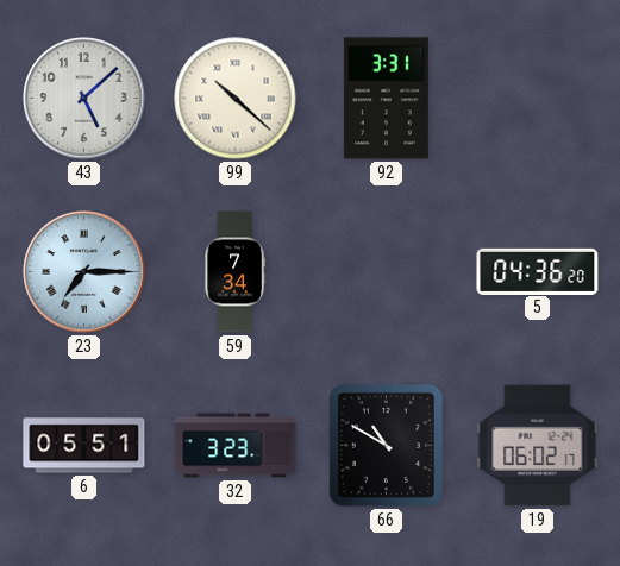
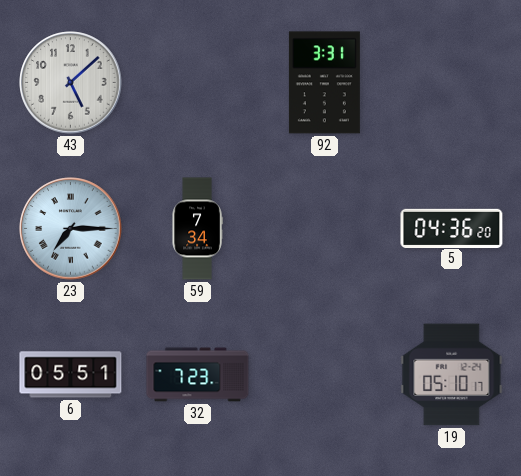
99: 10:22 -> none (236, 99)
32: 3:23 -> 7:23 (198, 375)
66: 10:50 -> none (386, 445)
19: 06:02 -> 05:10 (452, 375)
